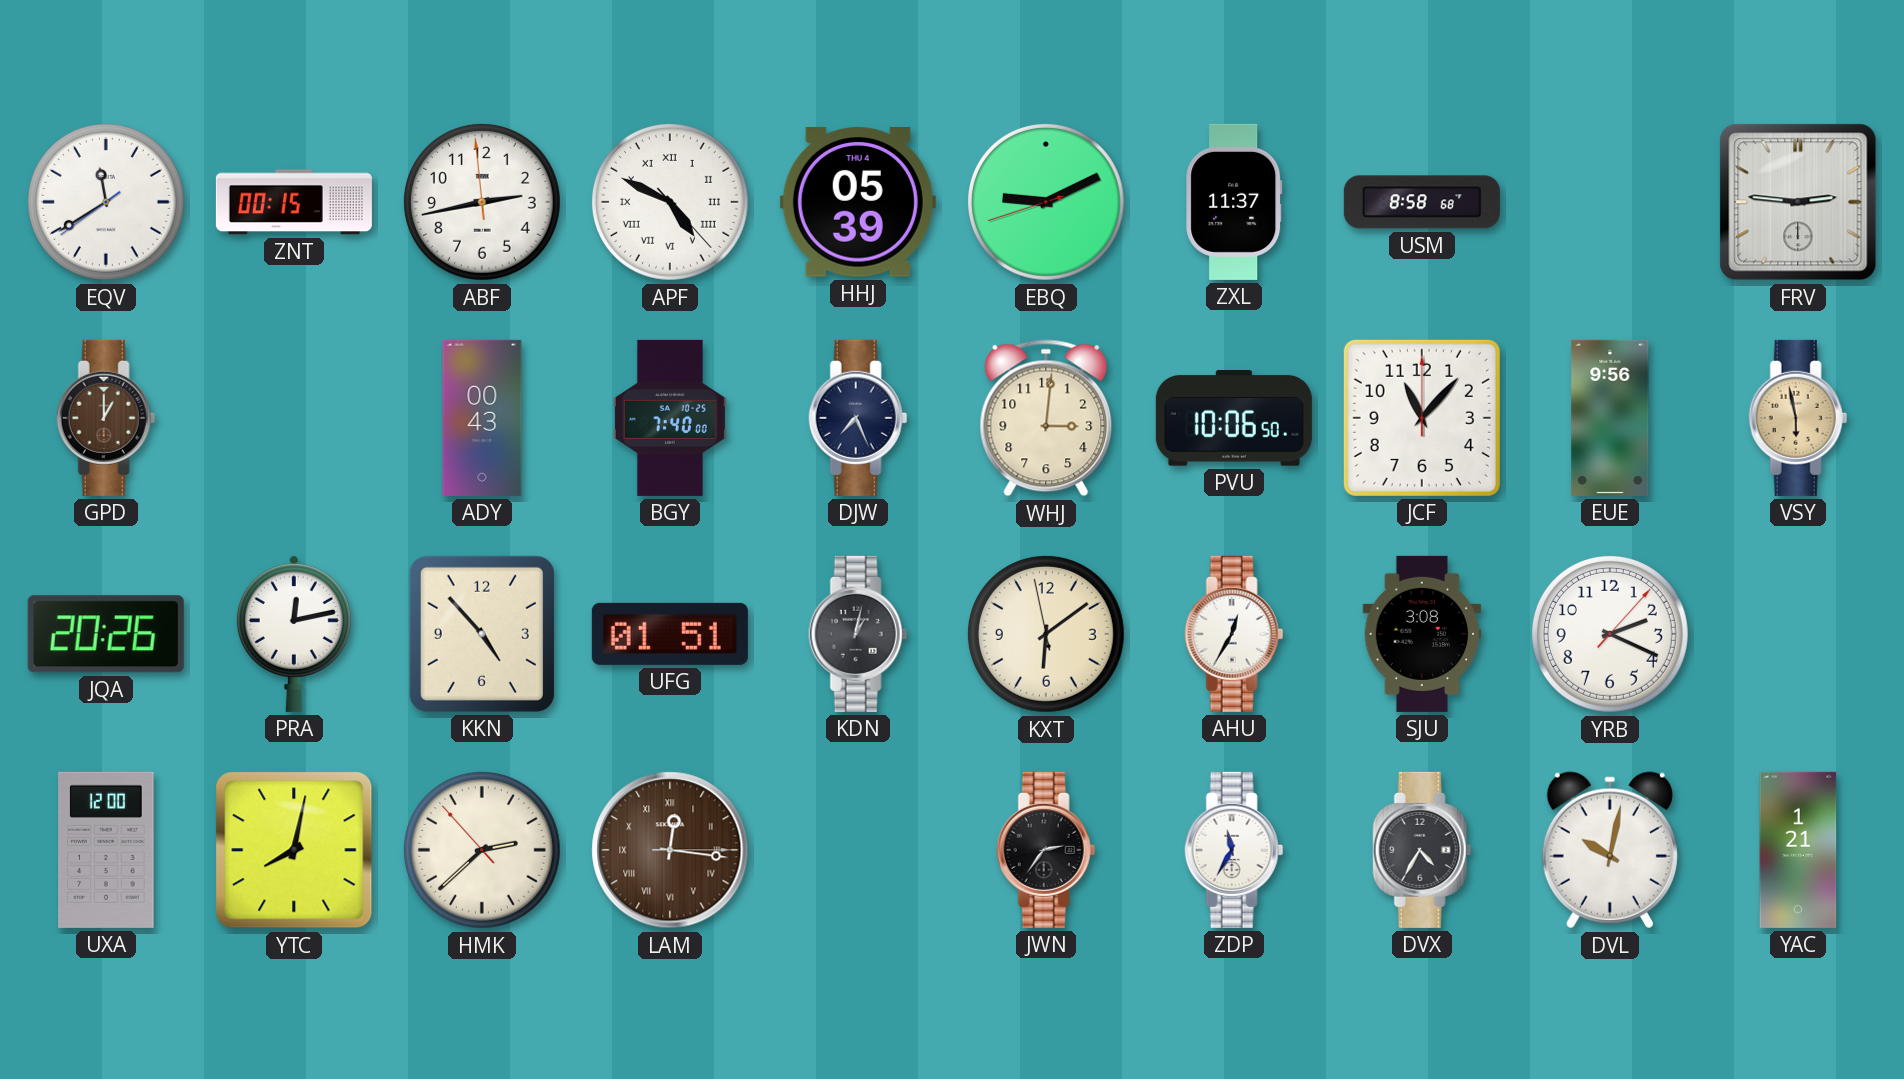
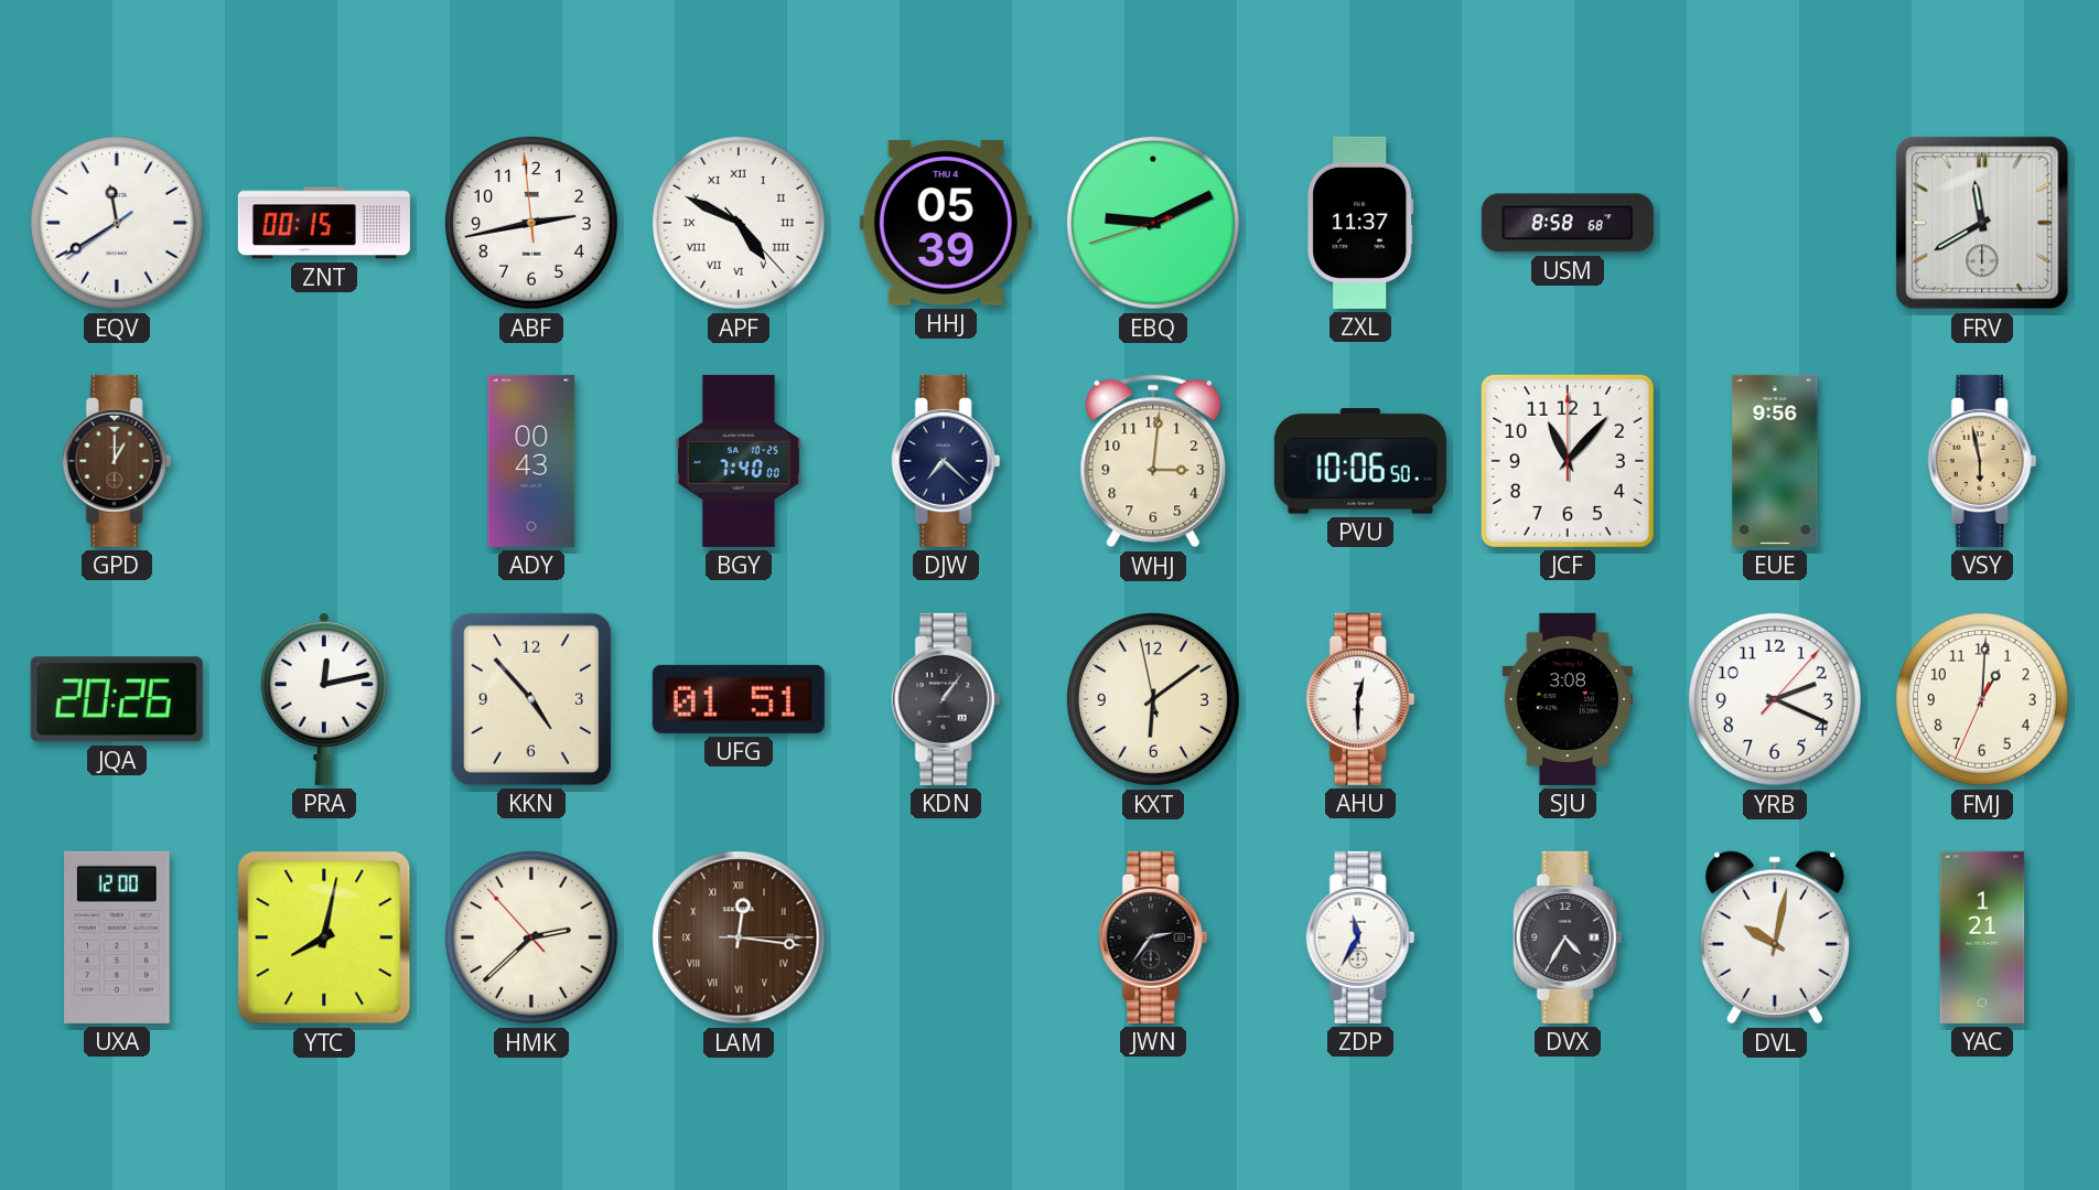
FRV: 2:46 -> 11:40 (1982, 223)
DJW: 7:26 -> 7:22 (946, 461)
KDN: 1:02 -> 1:06 (946, 699)
AHU: 12:35 -> 12:30 (1360, 699)
FMJ: none -> 1:00 (1982, 699)
